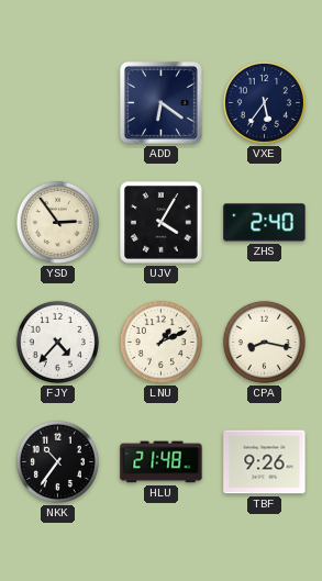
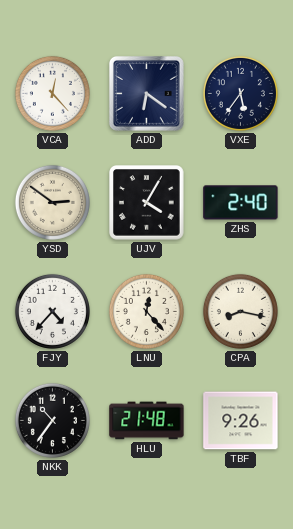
VCA: none -> 12:23 (52, 93)
YSD: 2:54 -> 2:51 (52, 202)
LNU: 1:11 -> 12:23 (146, 311)
